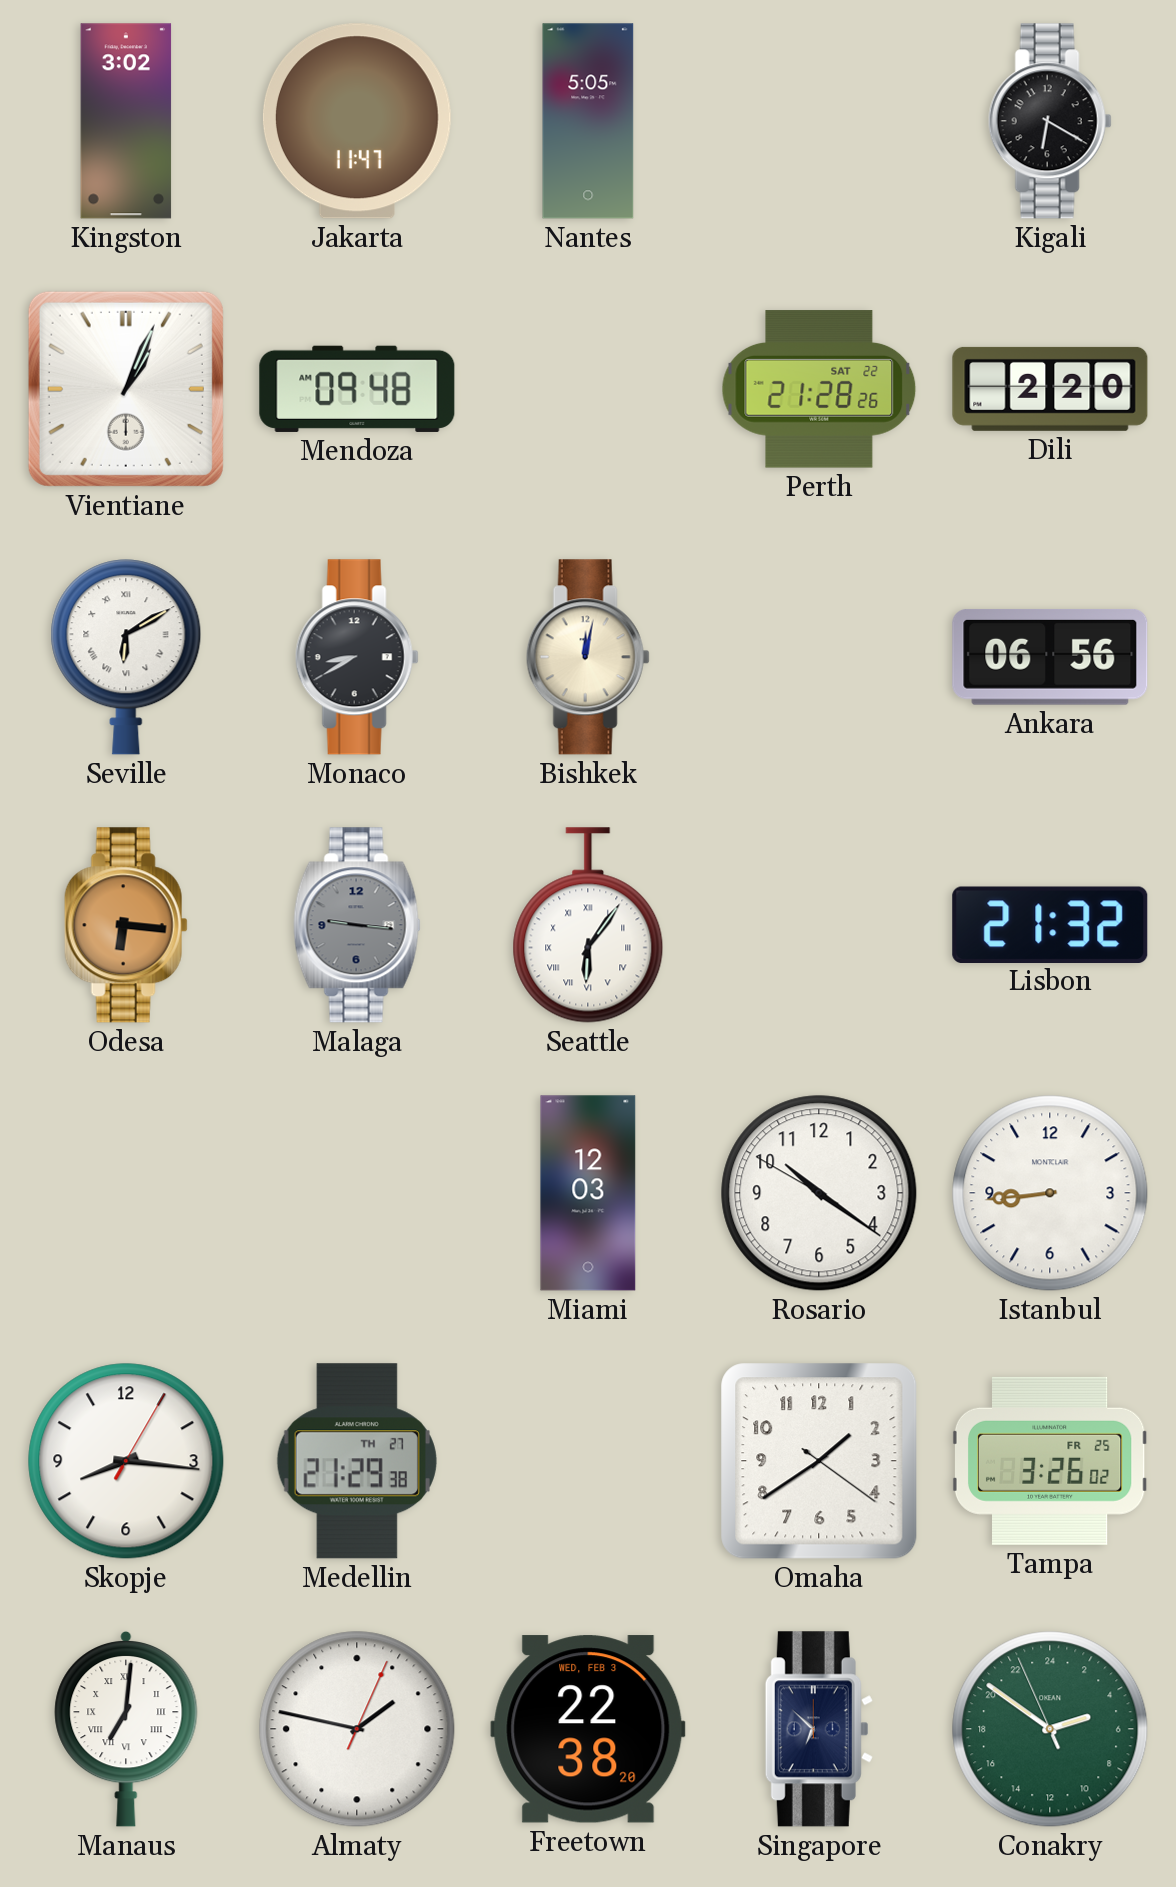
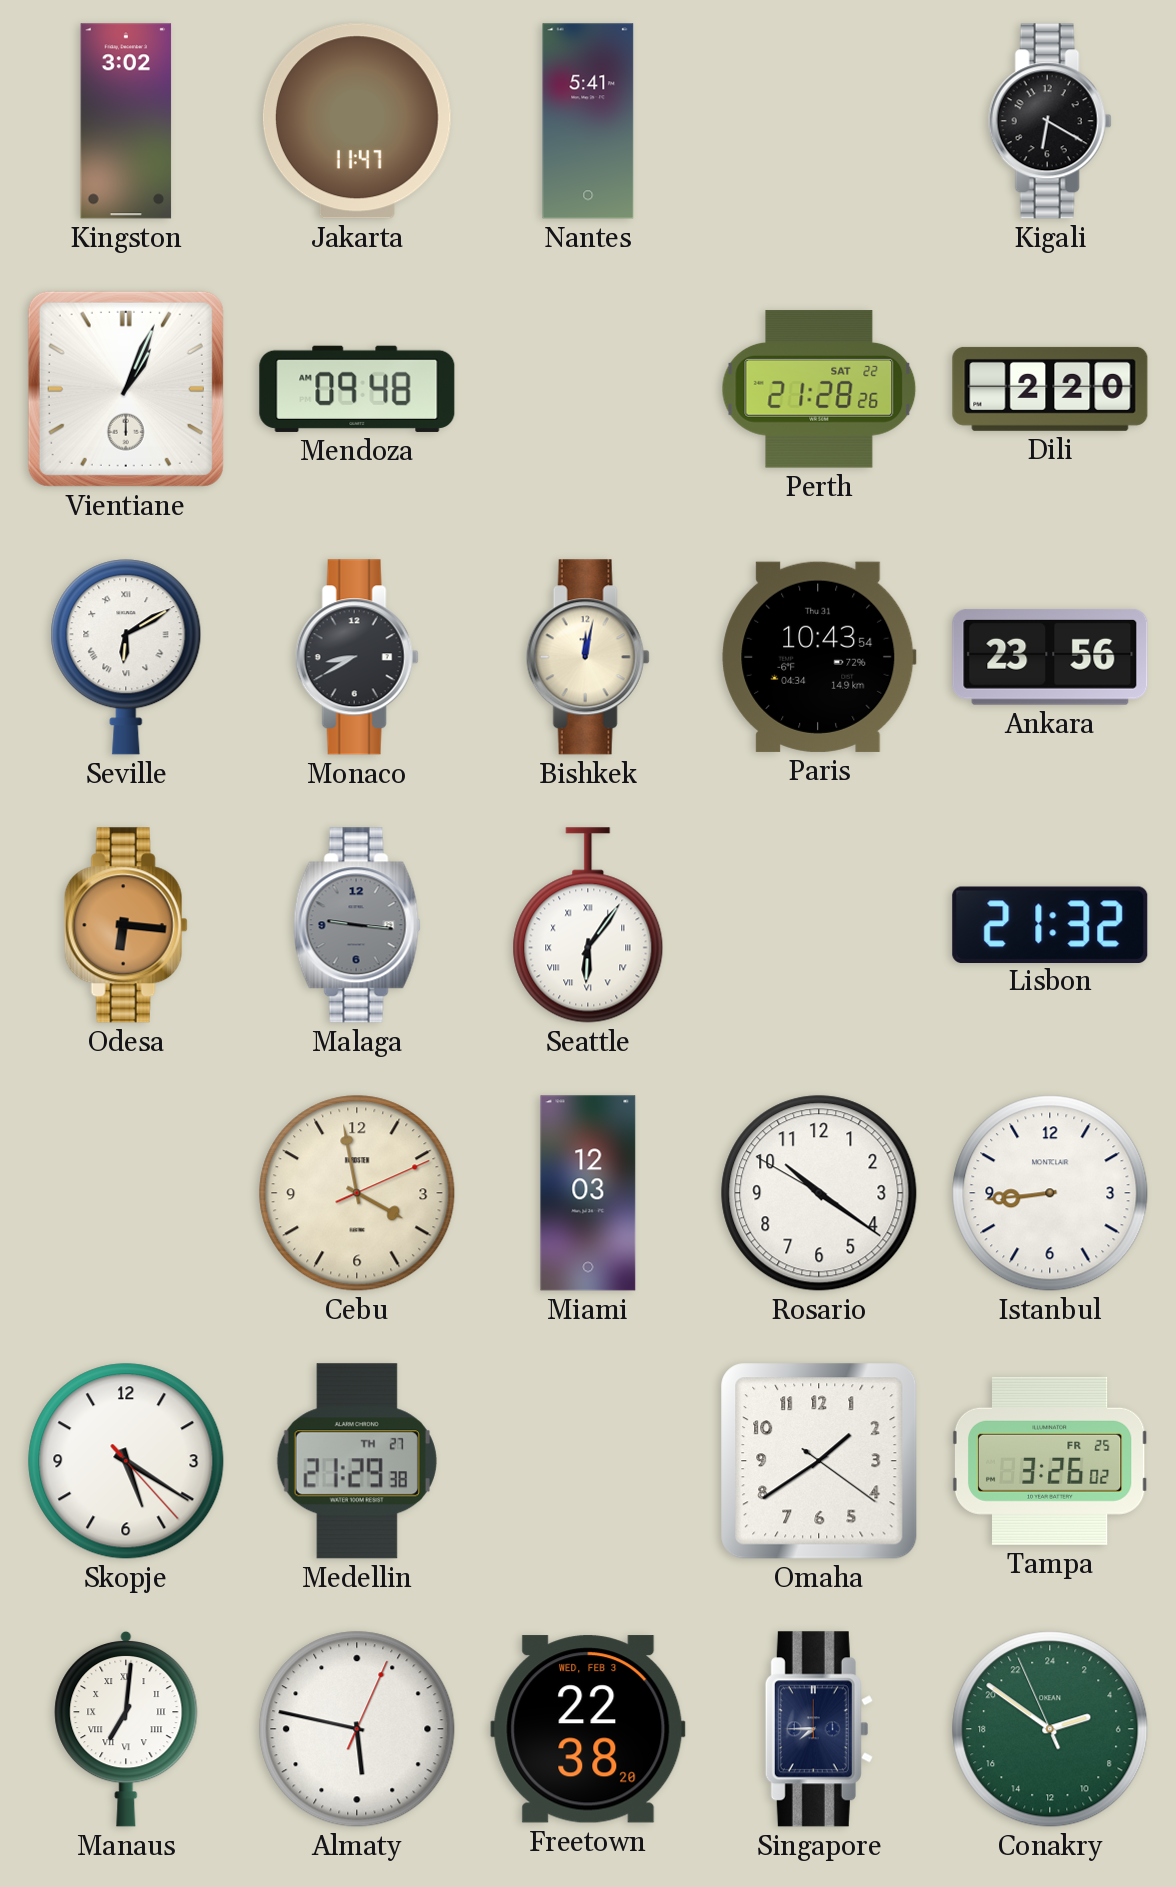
Nantes: 5:05 -> 5:41 (588, 121)
Paris: none -> 10:43 (819, 657)
Ankara: 06:56 -> 23:56 (1050, 657)
Cebu: none -> 3:58 (357, 1193)
Skopje: 8:16 -> 5:20 (126, 1461)
Almaty: 1:47 -> 5:47 (357, 1729)
Singapore: 6:52 -> 7:45 (819, 1729)
